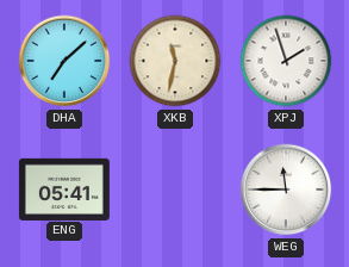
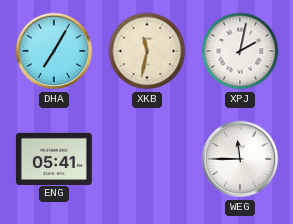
DHA: 7:08 -> 7:05 (54, 51)
XPJ: 1:57 -> 2:02 (240, 51)
